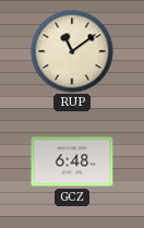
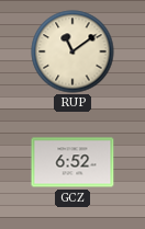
GCZ: 6:48 -> 6:52 (72, 162)
